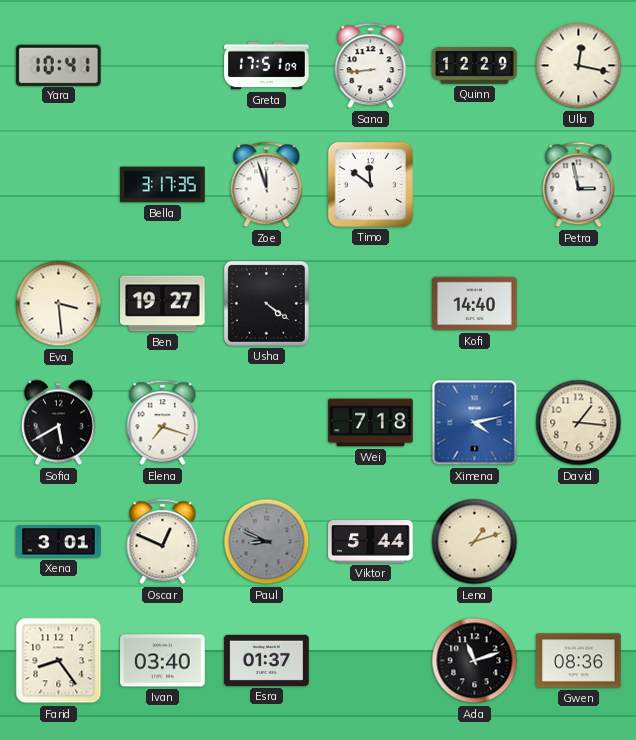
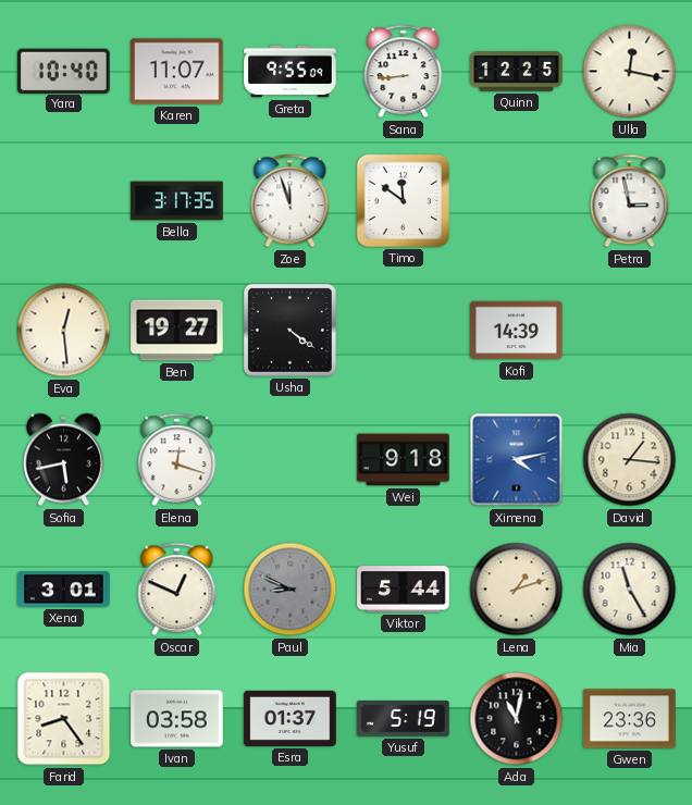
Yara: 10:41 -> 10:40 (64, 71)
Karen: none -> 11:07 (177, 72)
Greta: 17:51 -> 9:55 (291, 72)
Quinn: 12:29 -> 12:25 (517, 72)
Eva: 3:29 -> 12:29 (64, 331)
Kofi: 14:40 -> 14:39 (517, 331)
Sofia: 5:40 -> 5:43 (63, 460)
Elena: 7:18 -> 12:18 (177, 460)
Wei: 7:18 -> 9:18 (404, 460)
Mia: none -> 11:25 (630, 590)
Ivan: 03:40 -> 03:58 (177, 719)
Yusuf: none -> 5:19 (404, 718)
Ada: 11:12 -> 11:02 (517, 719)
Gwen: 08:36 -> 23:36 (630, 719)
